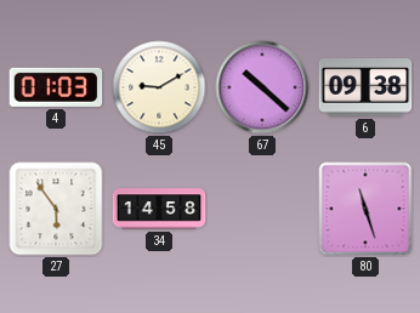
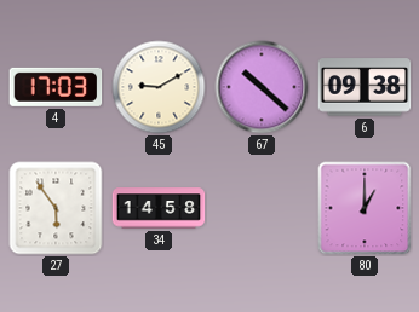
4: 01:03 -> 17:03 (56, 87)
80: 11:27 -> 1:00 (365, 208)
